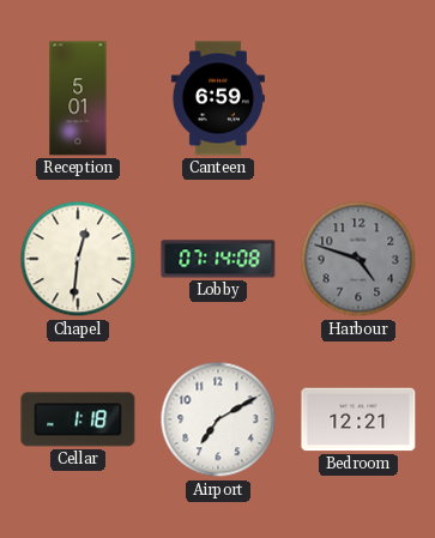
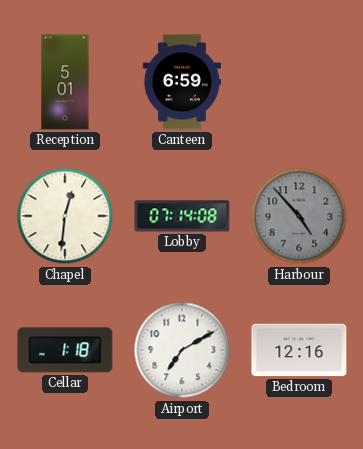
Harbour: 4:48 -> 4:53 (299, 216)
Bedroom: 12:21 -> 12:16 (299, 350)
